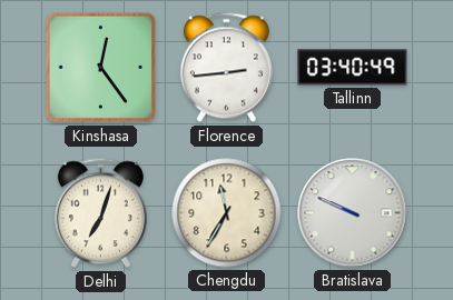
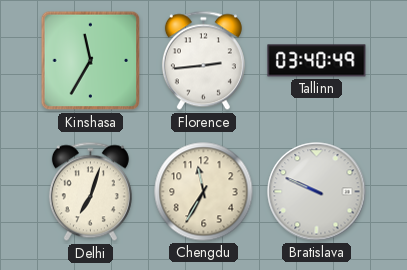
Kinshasa: 12:24 -> 11:35 (91, 61)
